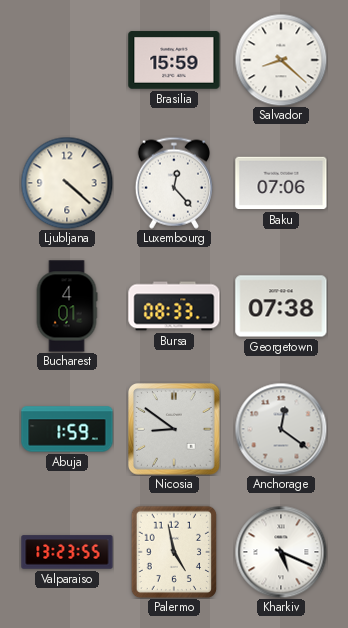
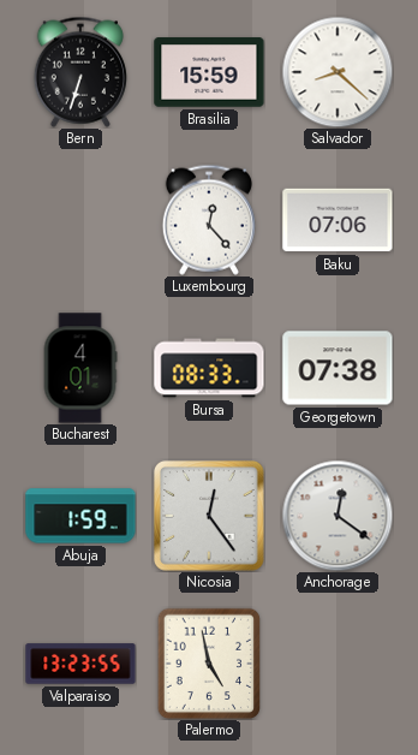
Bern: none -> 6:33 (80, 72)
Ljubljana: 4:22 -> none (67, 183)
Nicosia: 8:51 -> 12:24 (210, 517)
Kharkiv: 5:19 -> none (281, 552)
